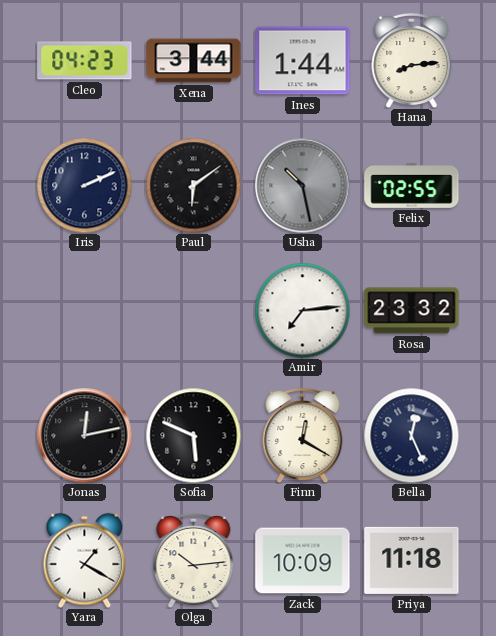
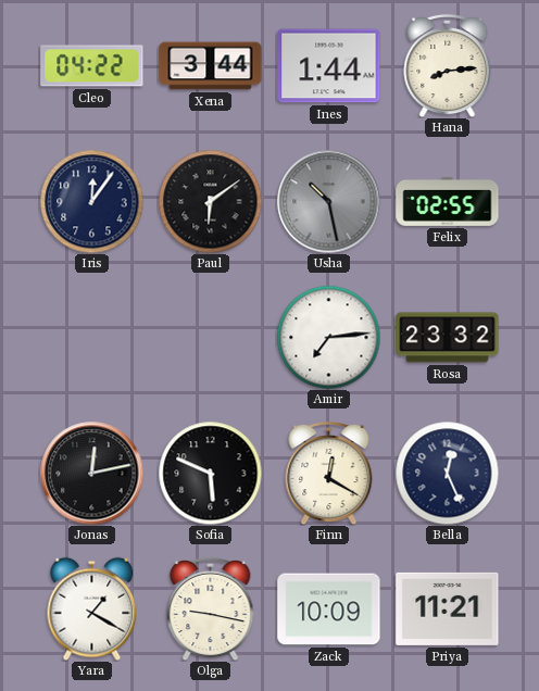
Cleo: 04:23 -> 04:22 (92, 66)
Iris: 2:11 -> 12:06 (91, 201)
Olga: 10:14 -> 9:17 (211, 608)
Priya: 11:18 -> 11:21 (448, 608)
